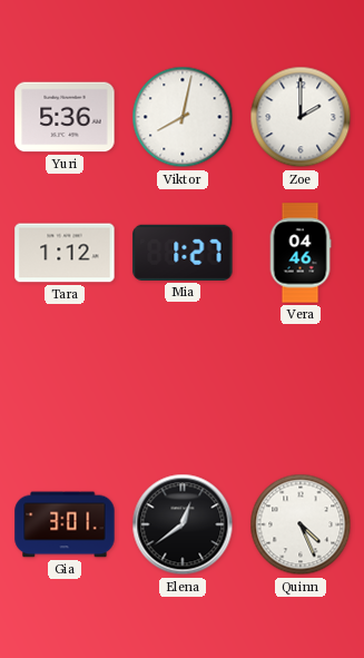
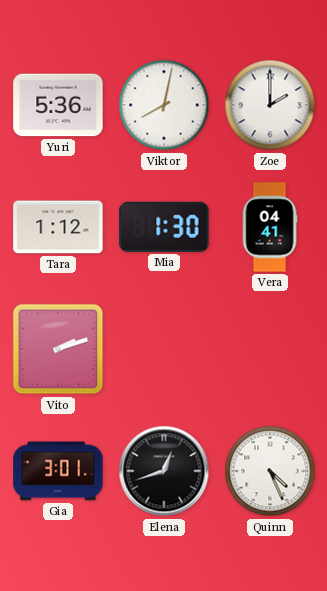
Mia: 1:27 -> 1:30 (164, 227)
Vera: 04:46 -> 04:41 (270, 227)
Vito: none -> 2:12 (58, 349)
Elena: 12:39 -> 12:42 (164, 471)
